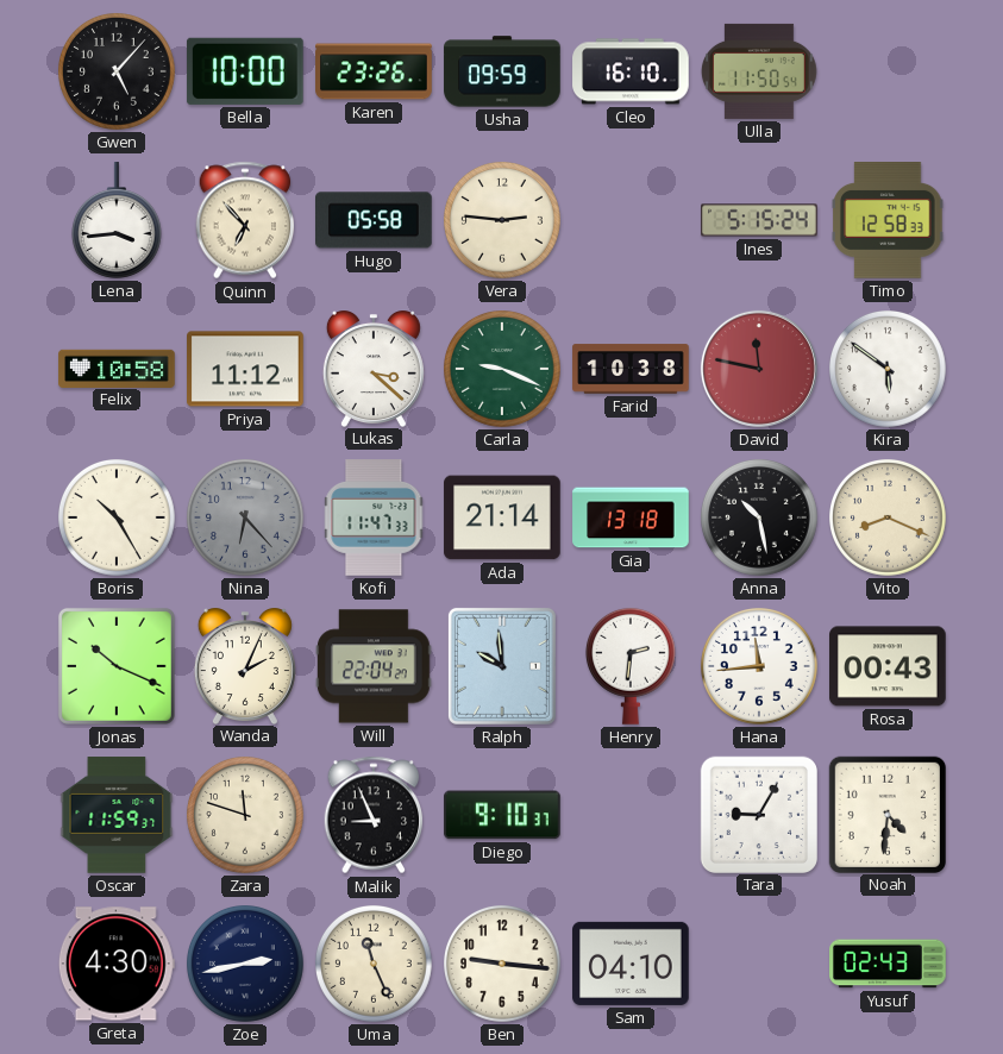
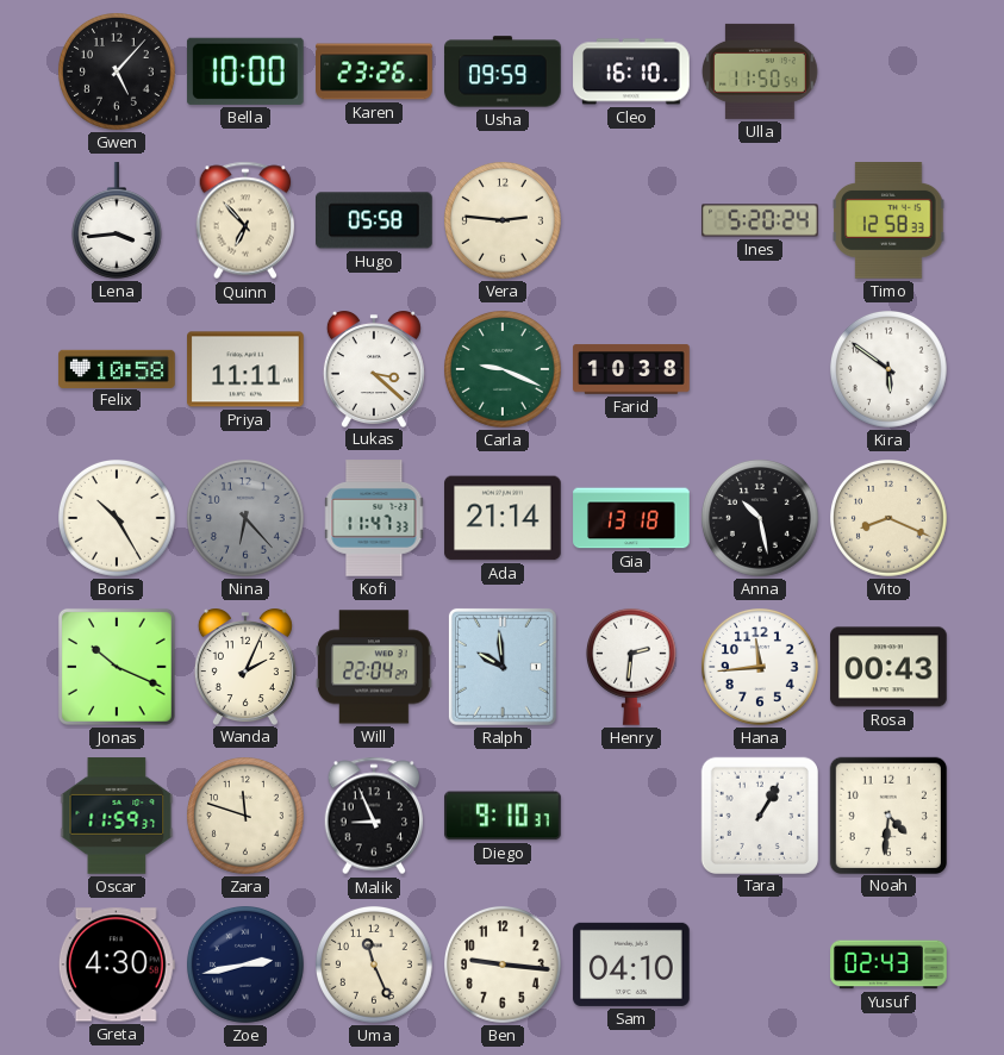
Ines: 5:15 -> 5:20 (760, 220)
Priya: 11:12 -> 11:11 (245, 369)
David: 11:47 -> none (759, 369)
Tara: 9:05 -> 1:05 (759, 814)
